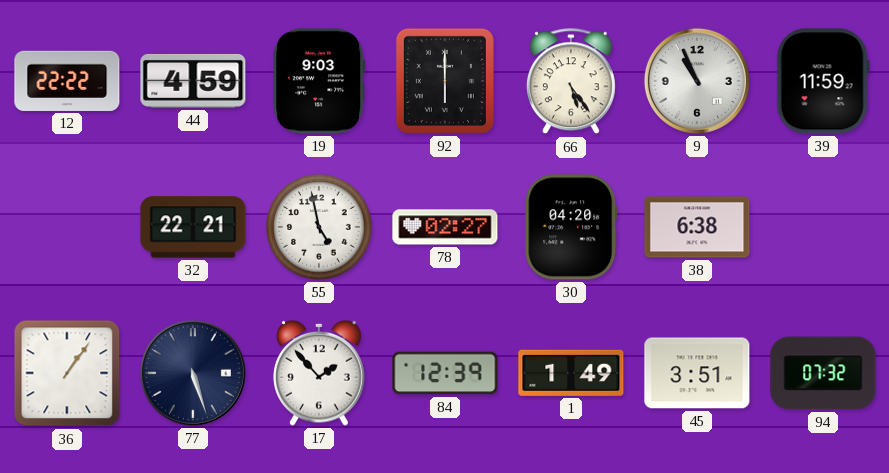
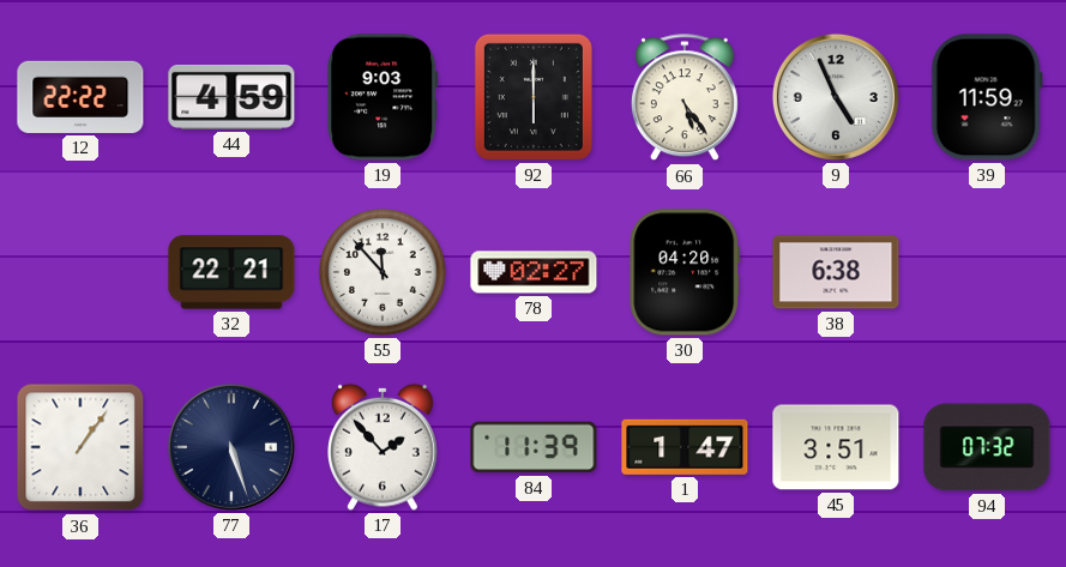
9: 10:56 -> 4:56 (836, 97)
55: 4:58 -> 11:53 (383, 272)
84: 12:39 -> 11:39 (534, 447)
1: 1:49 -> 1:47 (685, 447)
